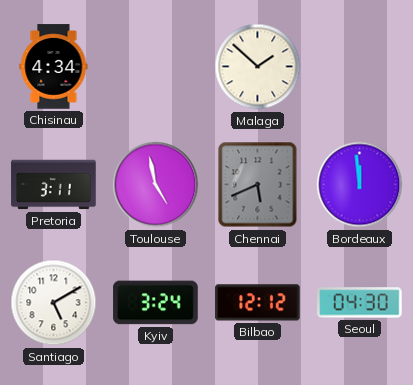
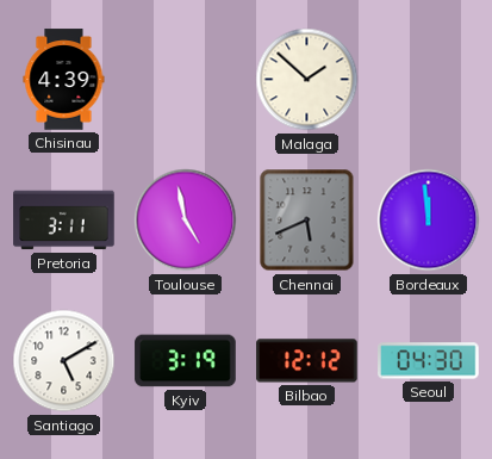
Chisinau: 4:34 -> 4:39 (64, 80)
Kyiv: 3:24 -> 3:19 (186, 361)
